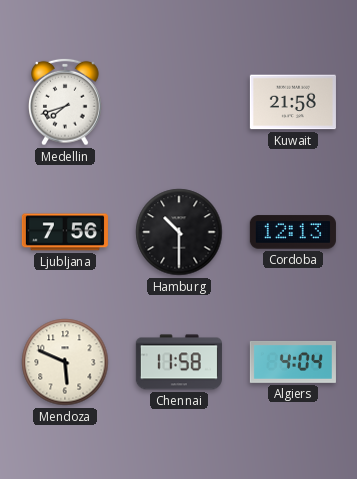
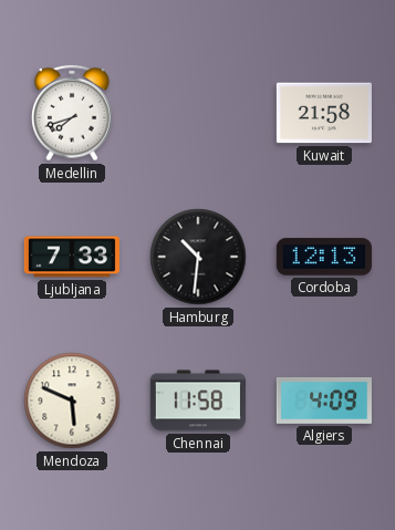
Ljubljana: 7:56 -> 7:33 (72, 257)
Hamburg: 10:30 -> 10:31 (198, 257)
Algiers: 4:04 -> 4:09 (324, 401)
